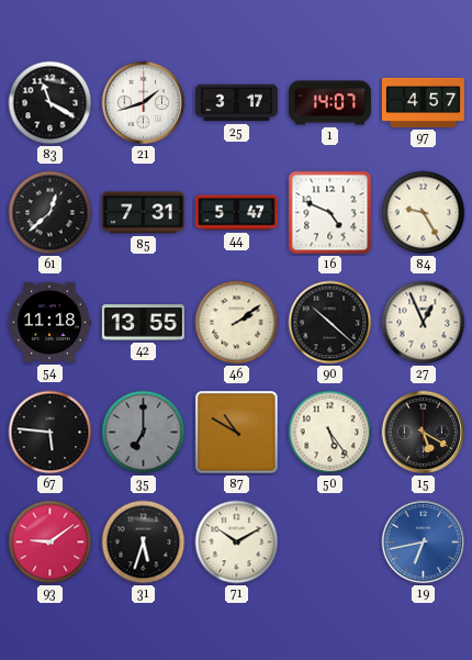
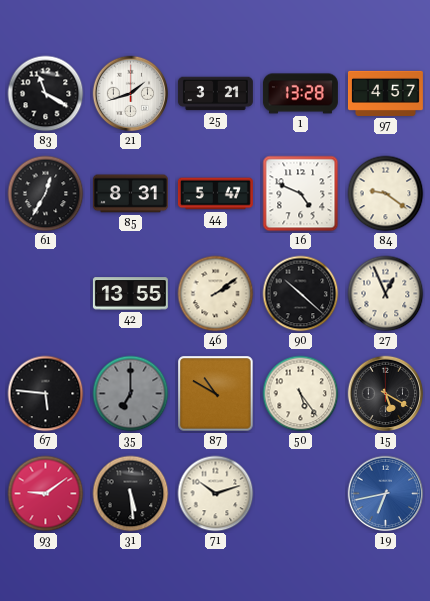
25: 3:17 -> 3:21 (215, 94)
1: 14:07 -> 13:28 (300, 94)
61: 12:38 -> 12:35 (46, 194)
85: 7:31 -> 8:31 (130, 194)
84: 9:25 -> 9:21 (386, 194)
54: 11:18 -> none (49, 322)
31: 5:33 -> 5:29 (131, 494)
71: 10:10 -> 10:12 (216, 494)
